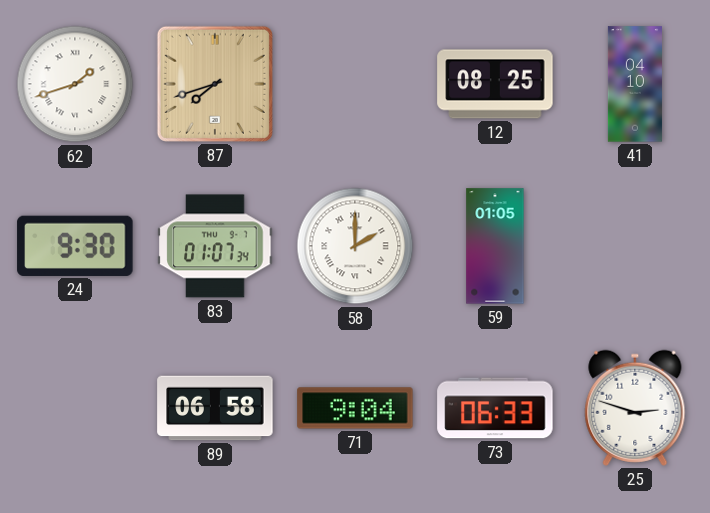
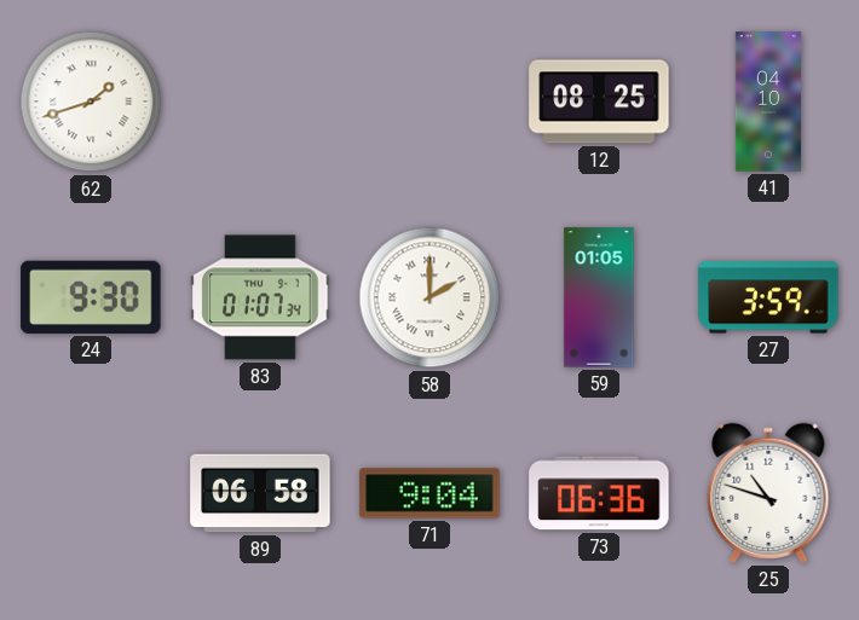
87: 7:42 -> none (215, 84)
27: none -> 3:59 (768, 297)
73: 06:33 -> 06:36 (599, 493)
25: 2:48 -> 10:48 (768, 493)
